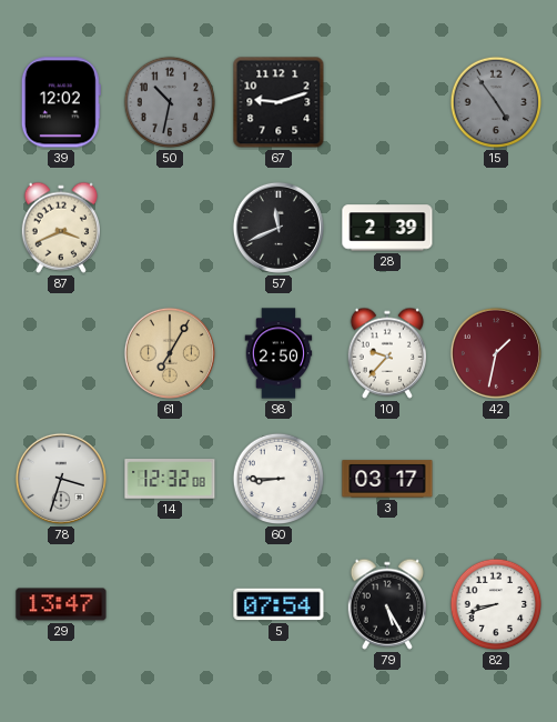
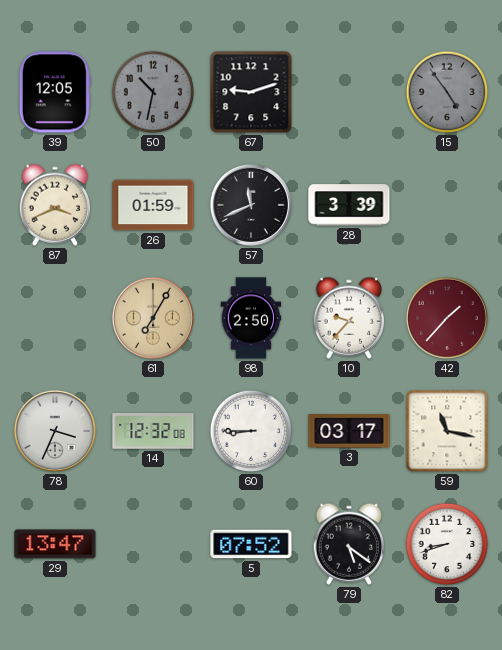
39: 12:02 -> 12:05 (55, 92)
26: none -> 01:59 (153, 205)
28: 2:39 -> 3:39 (349, 205)
42: 1:32 -> 1:37 (447, 318)
78: 3:33 -> 3:34 (55, 431)
59: none -> 11:17 (447, 431)
5: 07:54 -> 07:52 (251, 544)
79: 5:25 -> 5:21 (348, 544)
